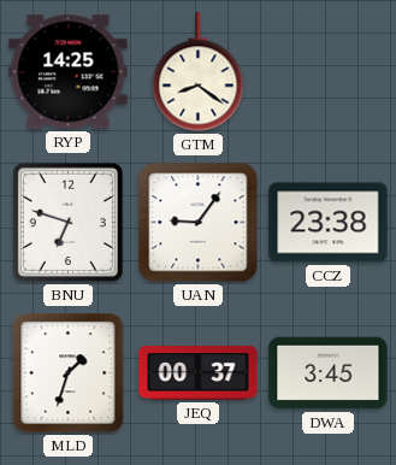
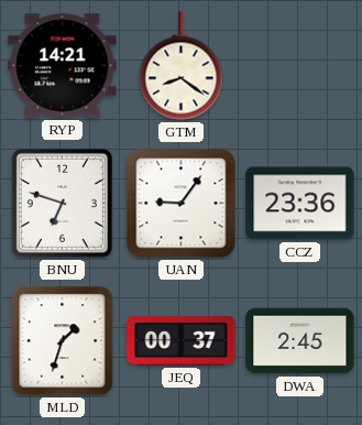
RYP: 14:25 -> 14:21 (63, 66)
CCZ: 23:38 -> 23:36 (300, 204)
DWA: 3:45 -> 2:45 (300, 341)
